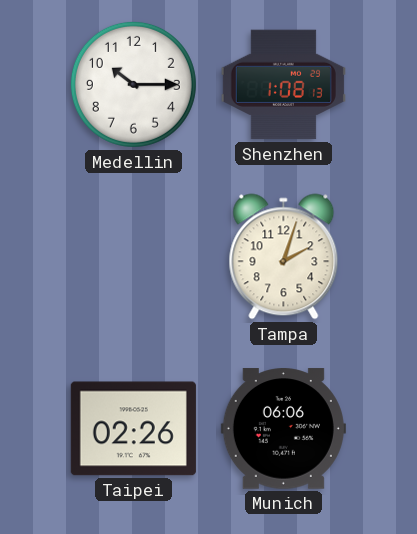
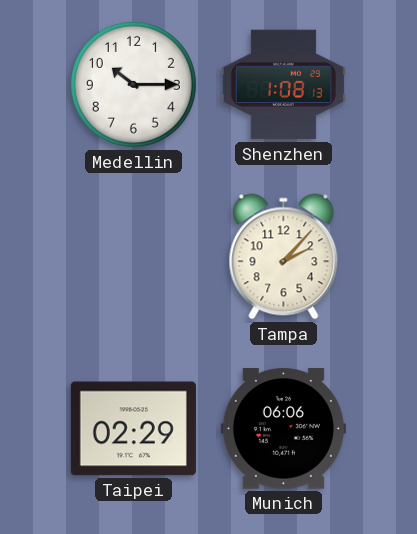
Tampa: 2:03 -> 2:07 (284, 257)
Taipei: 02:26 -> 02:29 (133, 429)
